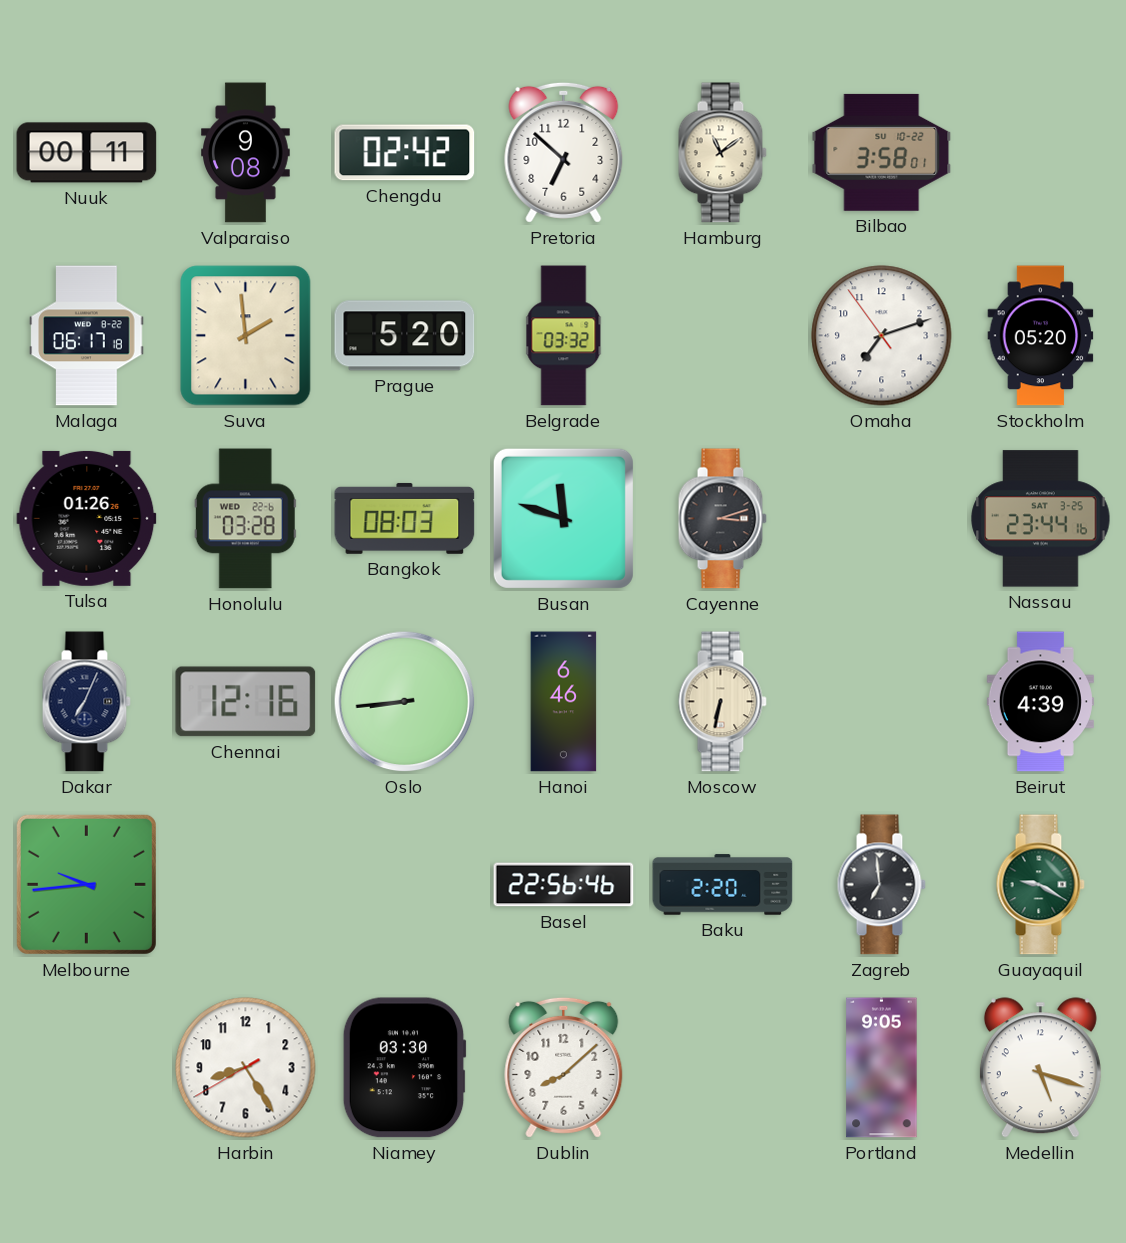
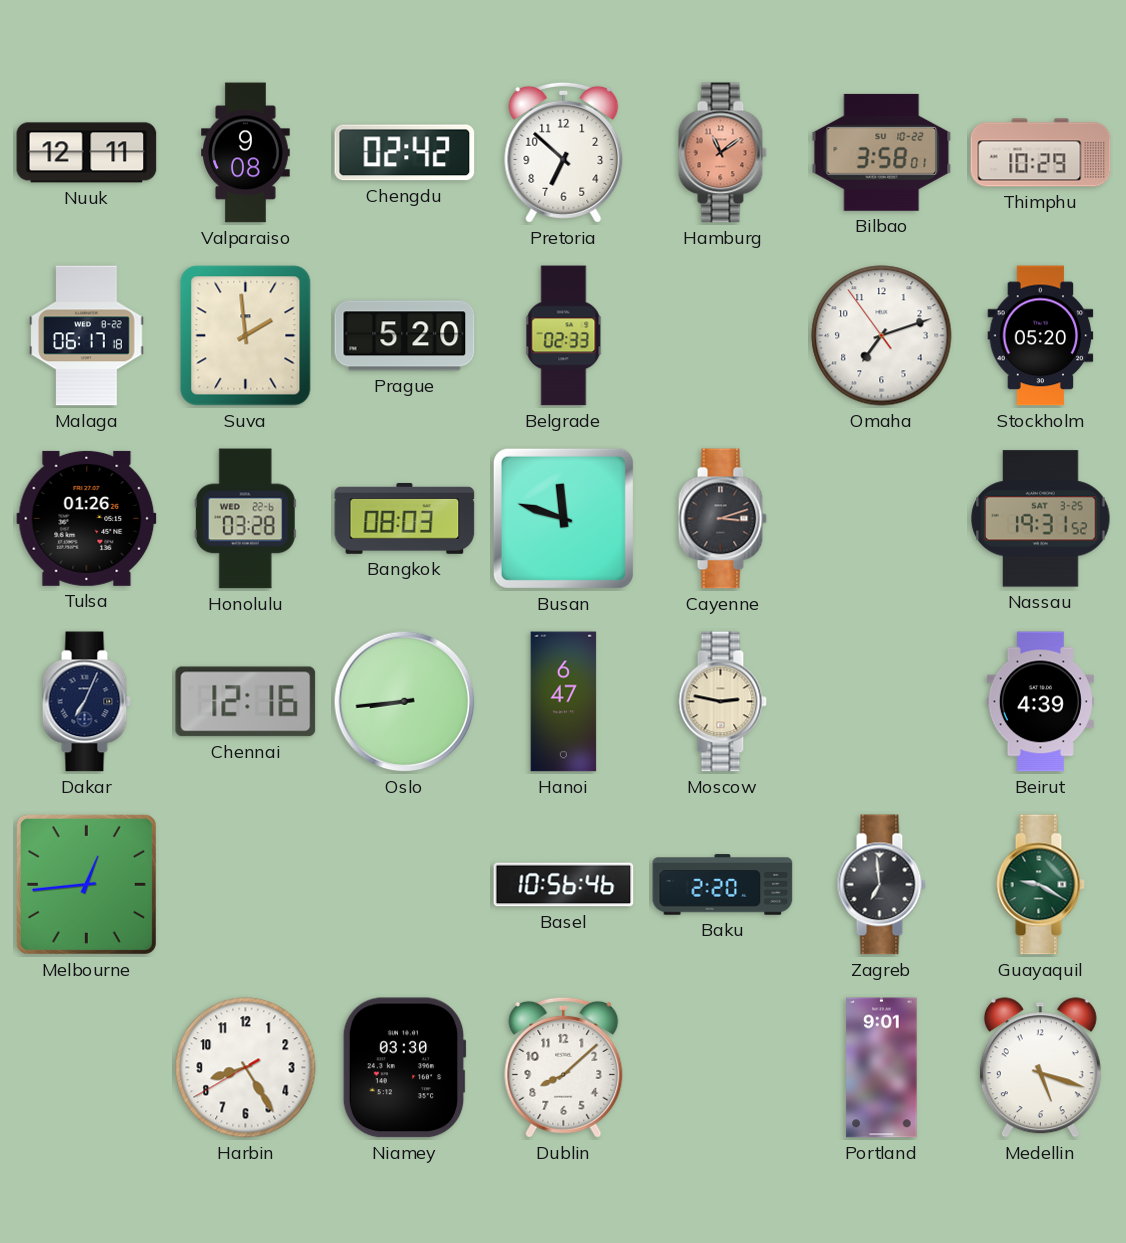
Nuuk: 00:11 -> 12:11 (87, 153)
Hamburg dial: cream -> salmon (722, 153)
Thimphu: none -> 10:29 (1041, 153)
Belgrade: 03:32 -> 02:33 (564, 336)
Nassau: 23:44 -> 19:31 (1041, 519)
Hanoi: 6:46 -> 6:47 (564, 702)
Moscow: 6:32 -> 2:47 (722, 702)
Melbourne: 9:44 -> 12:44 (86, 884)
Basel: 22:56 -> 10:56 (564, 885)
Portland: 9:05 -> 9:01 (882, 1068)
